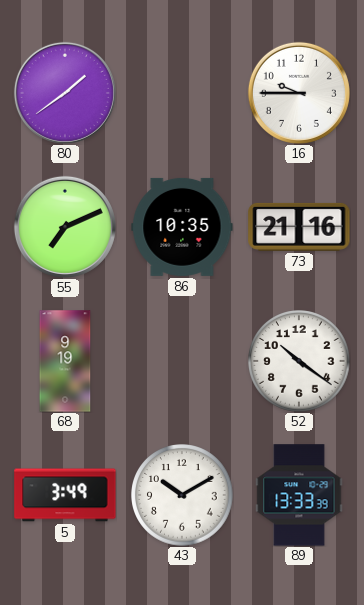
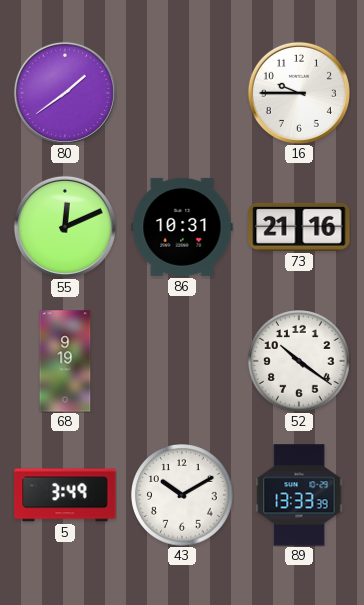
55: 7:11 -> 12:11 (65, 227)
86: 10:35 -> 10:31 (182, 227)
